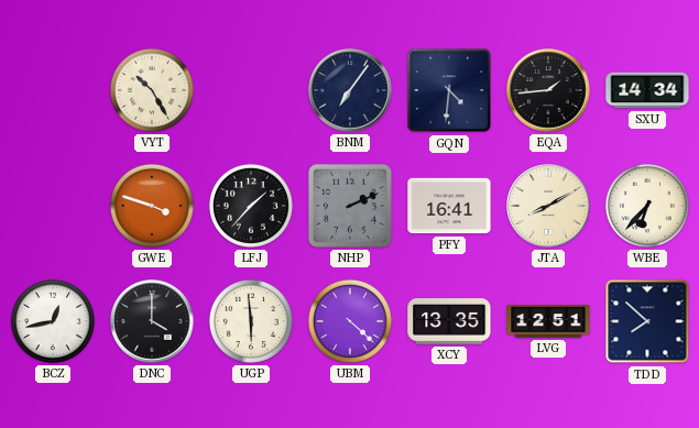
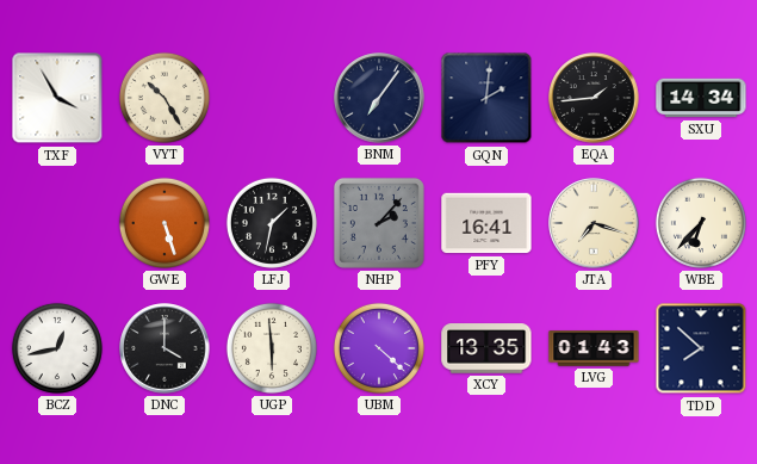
TXF: none -> 3:55 (57, 98)
GQN: 4:31 -> 2:01 (486, 98)
GWE: 3:48 -> 5:27 (165, 223)
LFJ: 1:37 -> 1:32 (272, 223)
NHP: 2:11 -> 2:07 (379, 223)
JTA: 8:10 -> 7:18 (594, 223)
LVG: 12:51 -> 01:43 (594, 348)
